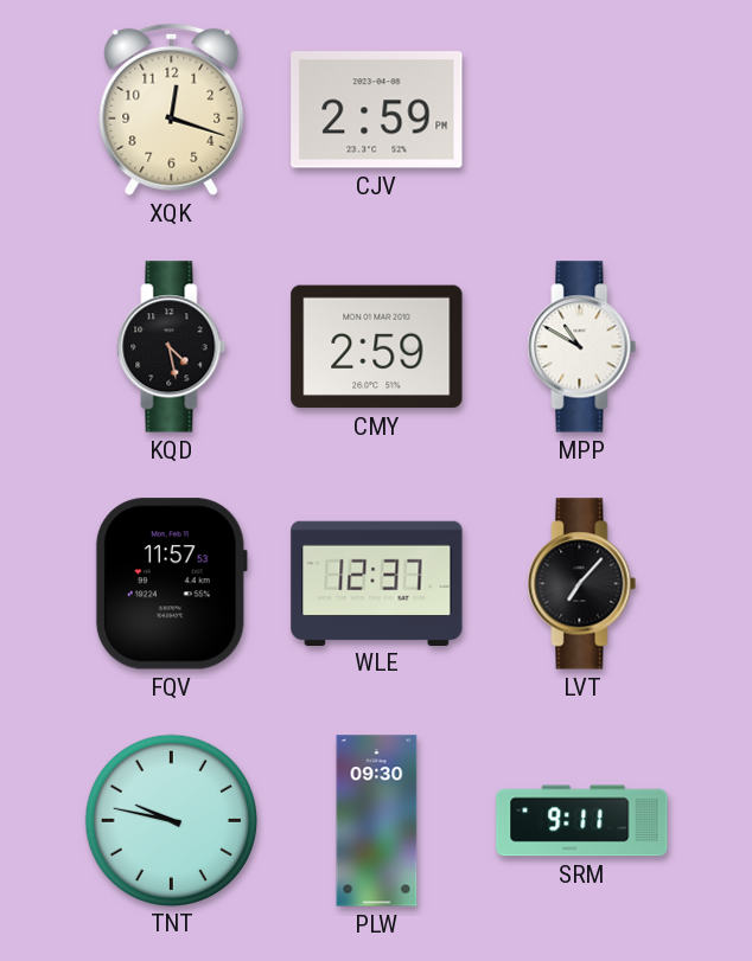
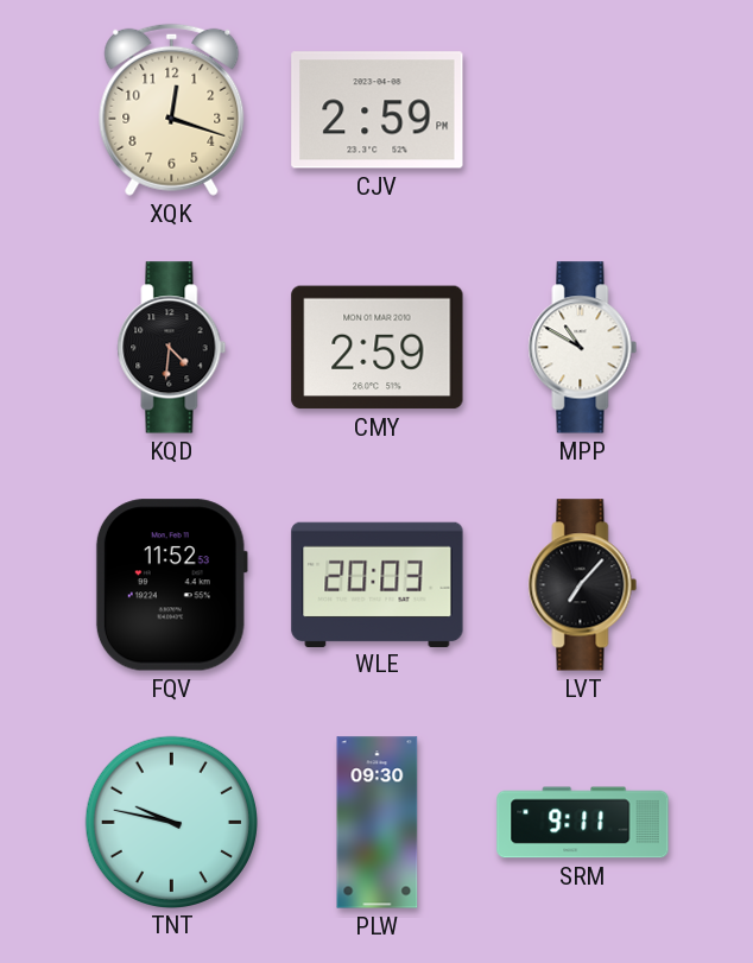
KQD: 4:28 -> 4:31 (172, 348)
FQV: 11:57 -> 11:52 (171, 585)
WLE: 12:37 -> 20:03 (378, 584)
